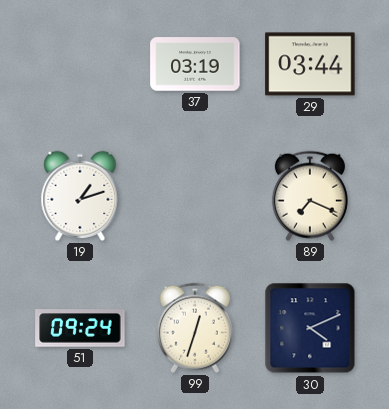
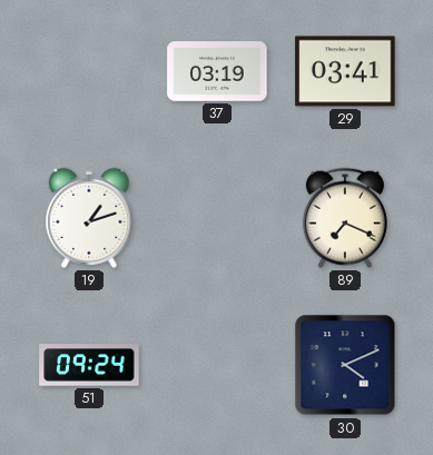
29: 03:44 -> 03:41 (345, 71)
99: 12:33 -> none (195, 328)
